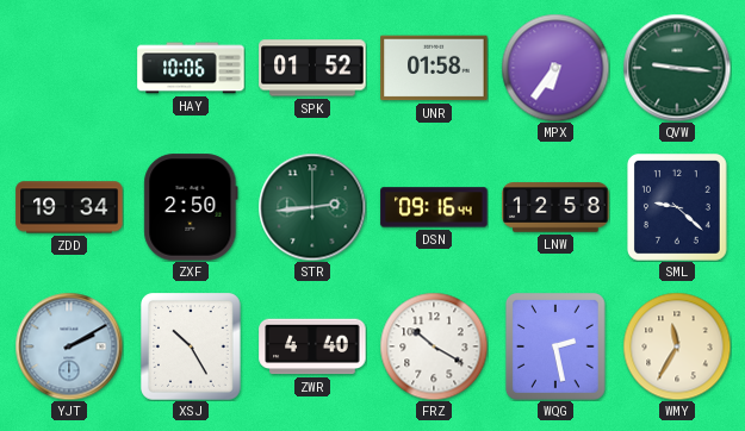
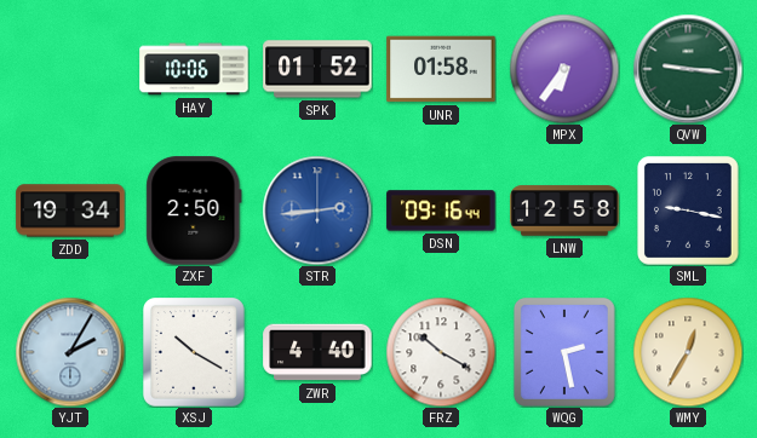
STR dial: green -> blue (317, 211)
SML: 9:22 -> 9:17 (689, 212)
YJT: 2:10 -> 2:05 (70, 352)
XSJ: 10:25 -> 10:20 (195, 353)
WMY: 11:35 -> 12:35 (688, 352)
